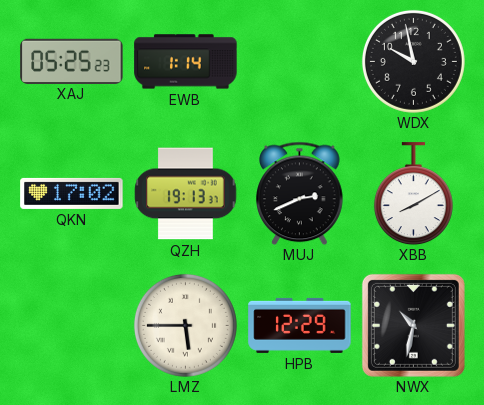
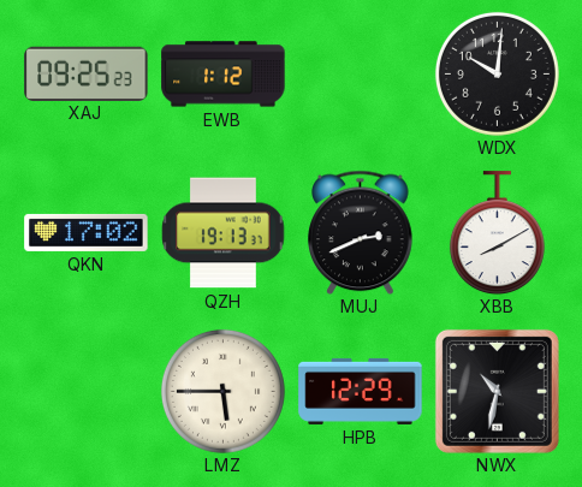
XAJ: 05:25 -> 09:25 (87, 73)
EWB: 1:14 -> 1:12 (224, 75)
WDX: 9:58 -> 10:01 (497, 73)
